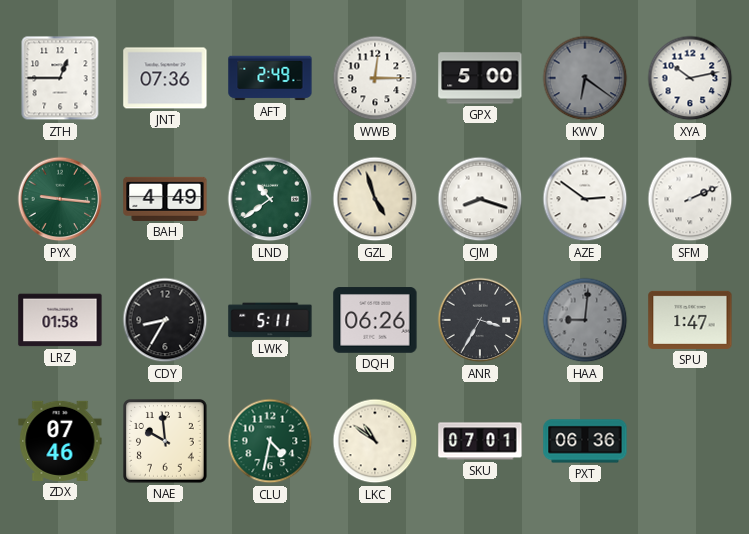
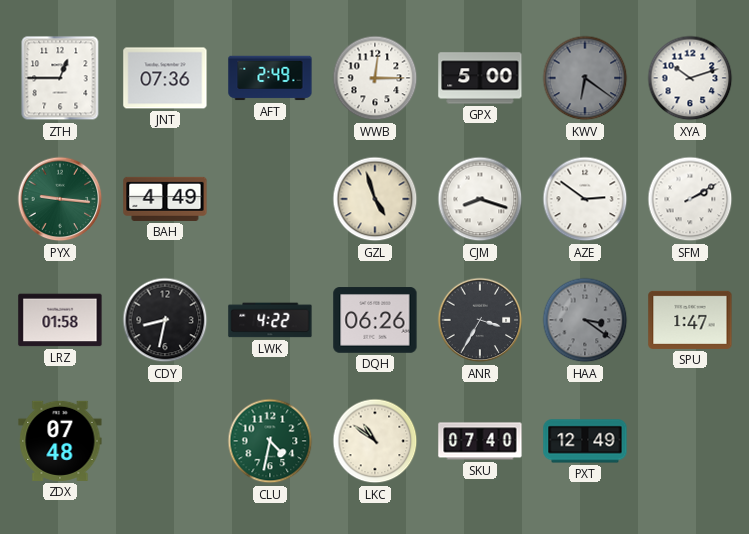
XYA: 10:13 -> 10:12 (690, 78)
LND: 10:39 -> none (270, 199)
SFM: 2:11 -> 2:10 (690, 199)
CDY: 8:35 -> 8:32 (165, 320)
LWK: 5:11 -> 4:22 (270, 320)
HAA: 9:01 -> 3:21 (585, 320)
ZDX: 07:46 -> 07:48 (60, 441)
NAE: 9:59 -> none (166, 442)
SKU: 07:01 -> 07:40 (480, 441)
PXT: 06:36 -> 12:49 (585, 441)
